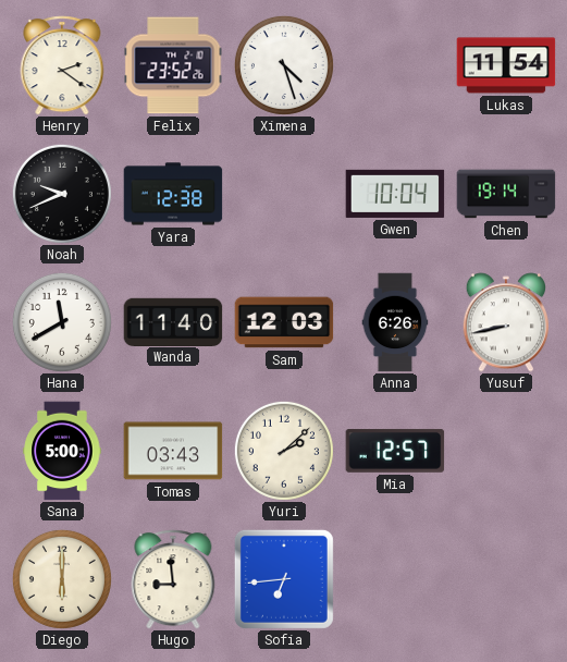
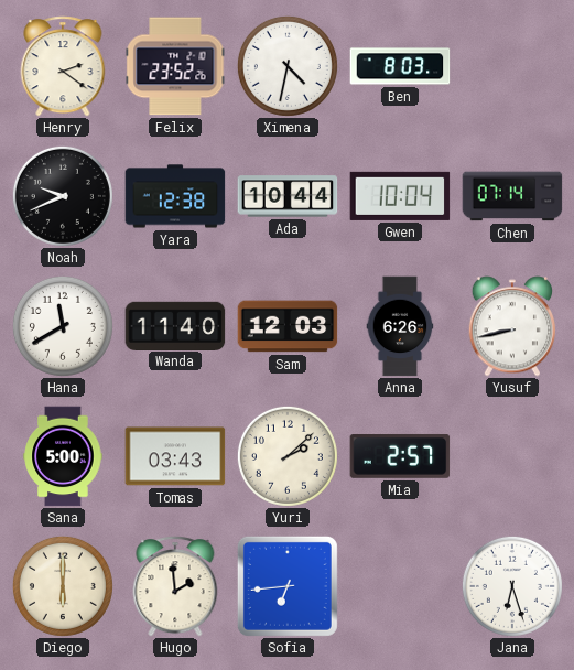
Ximena: 4:27 -> 4:32 (288, 66)
Ben: none -> 8:03 (400, 66)
Lukas: 11:54 -> none (506, 65)
Ada: none -> 10:44 (288, 196)
Chen: 19:14 -> 07:14 (512, 196)
Mia: 12:57 -> 2:57 (400, 456)
Hugo: 8:59 -> 1:59 (175, 586)
Jana: none -> 6:27 (512, 586)
